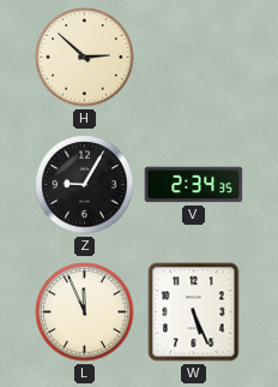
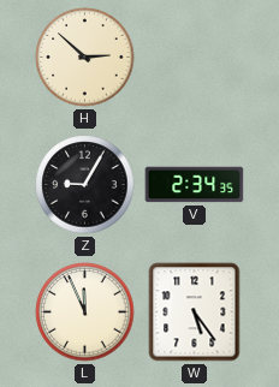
W: 5:26 -> 5:24 (195, 312)
